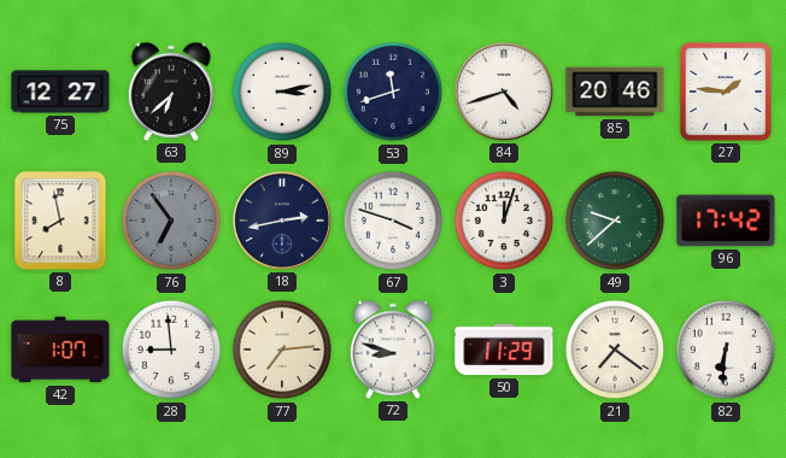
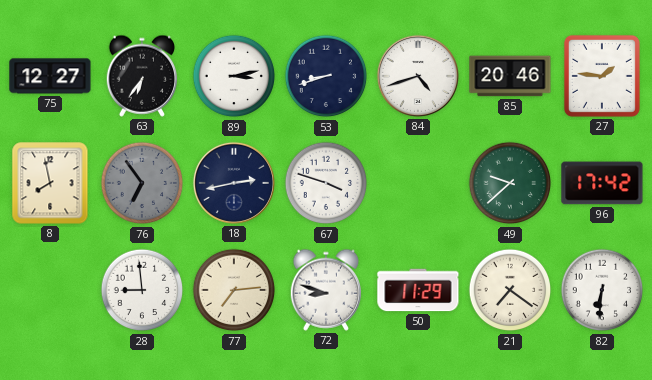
63: 6:38 -> 6:36 (141, 76)
53: 11:42 -> 8:42 (326, 76)
3: 12:03 -> none (504, 221)
42: 1:07 -> none (60, 350)
